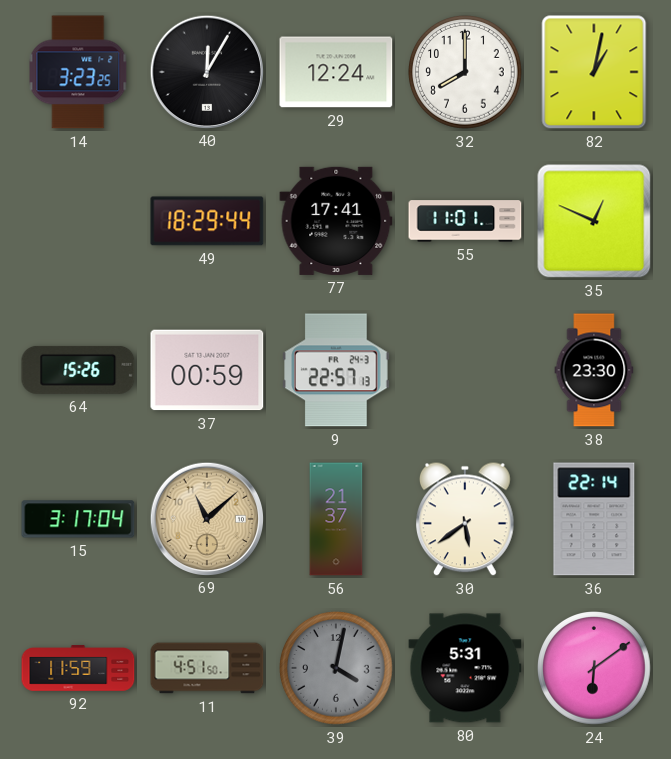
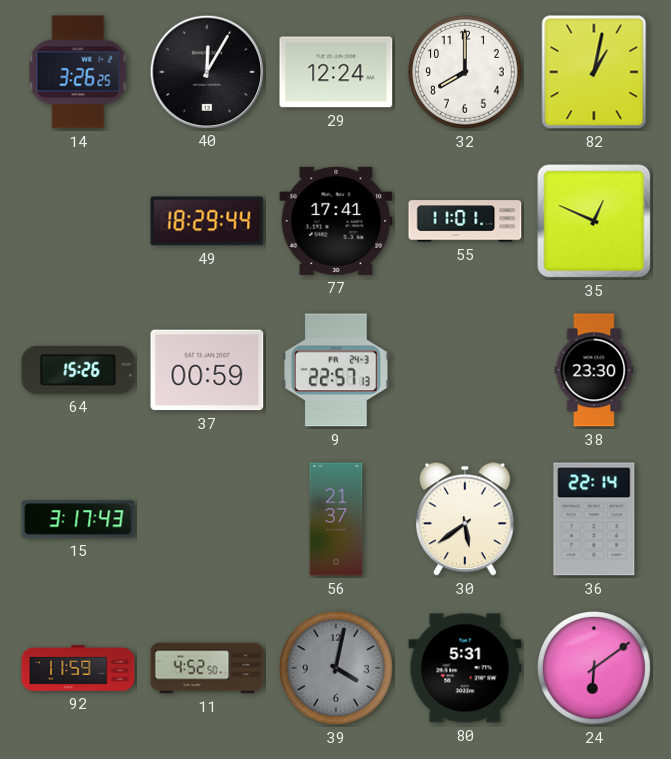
14: 3:23 -> 3:26 (78, 72)
15: 3:17:04 -> 3:17:43 (78, 519)
69: 11:08 -> none (206, 518)
11: 4:51 -> 4:52 (207, 668)
